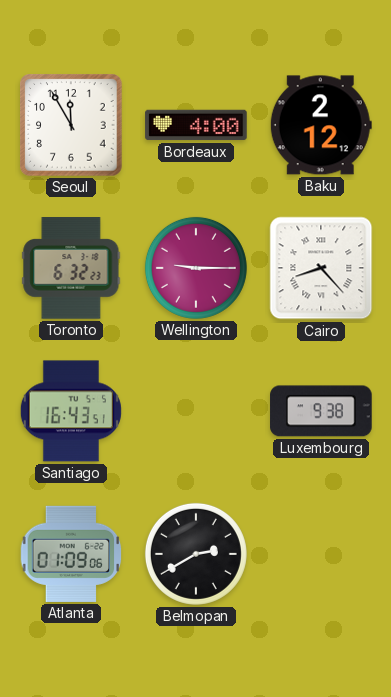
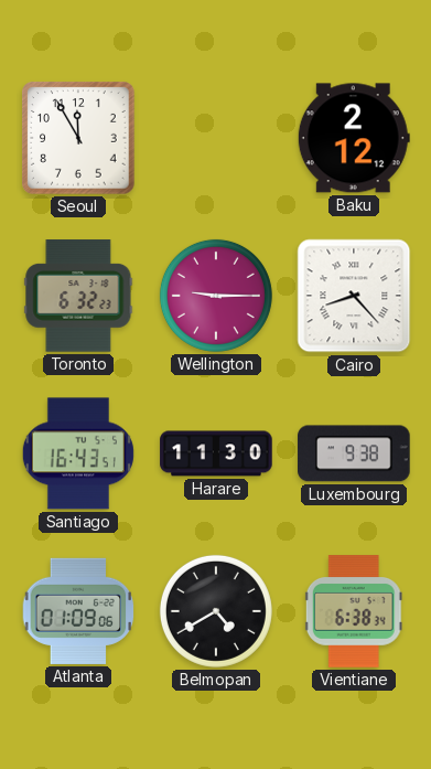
Bordeaux: 4:00 -> none (196, 125)
Harare: none -> 11:30 (216, 453)
Belmopan: 2:40 -> 4:40 (216, 611)
Vientiane: none -> 6:38 (354, 611)
